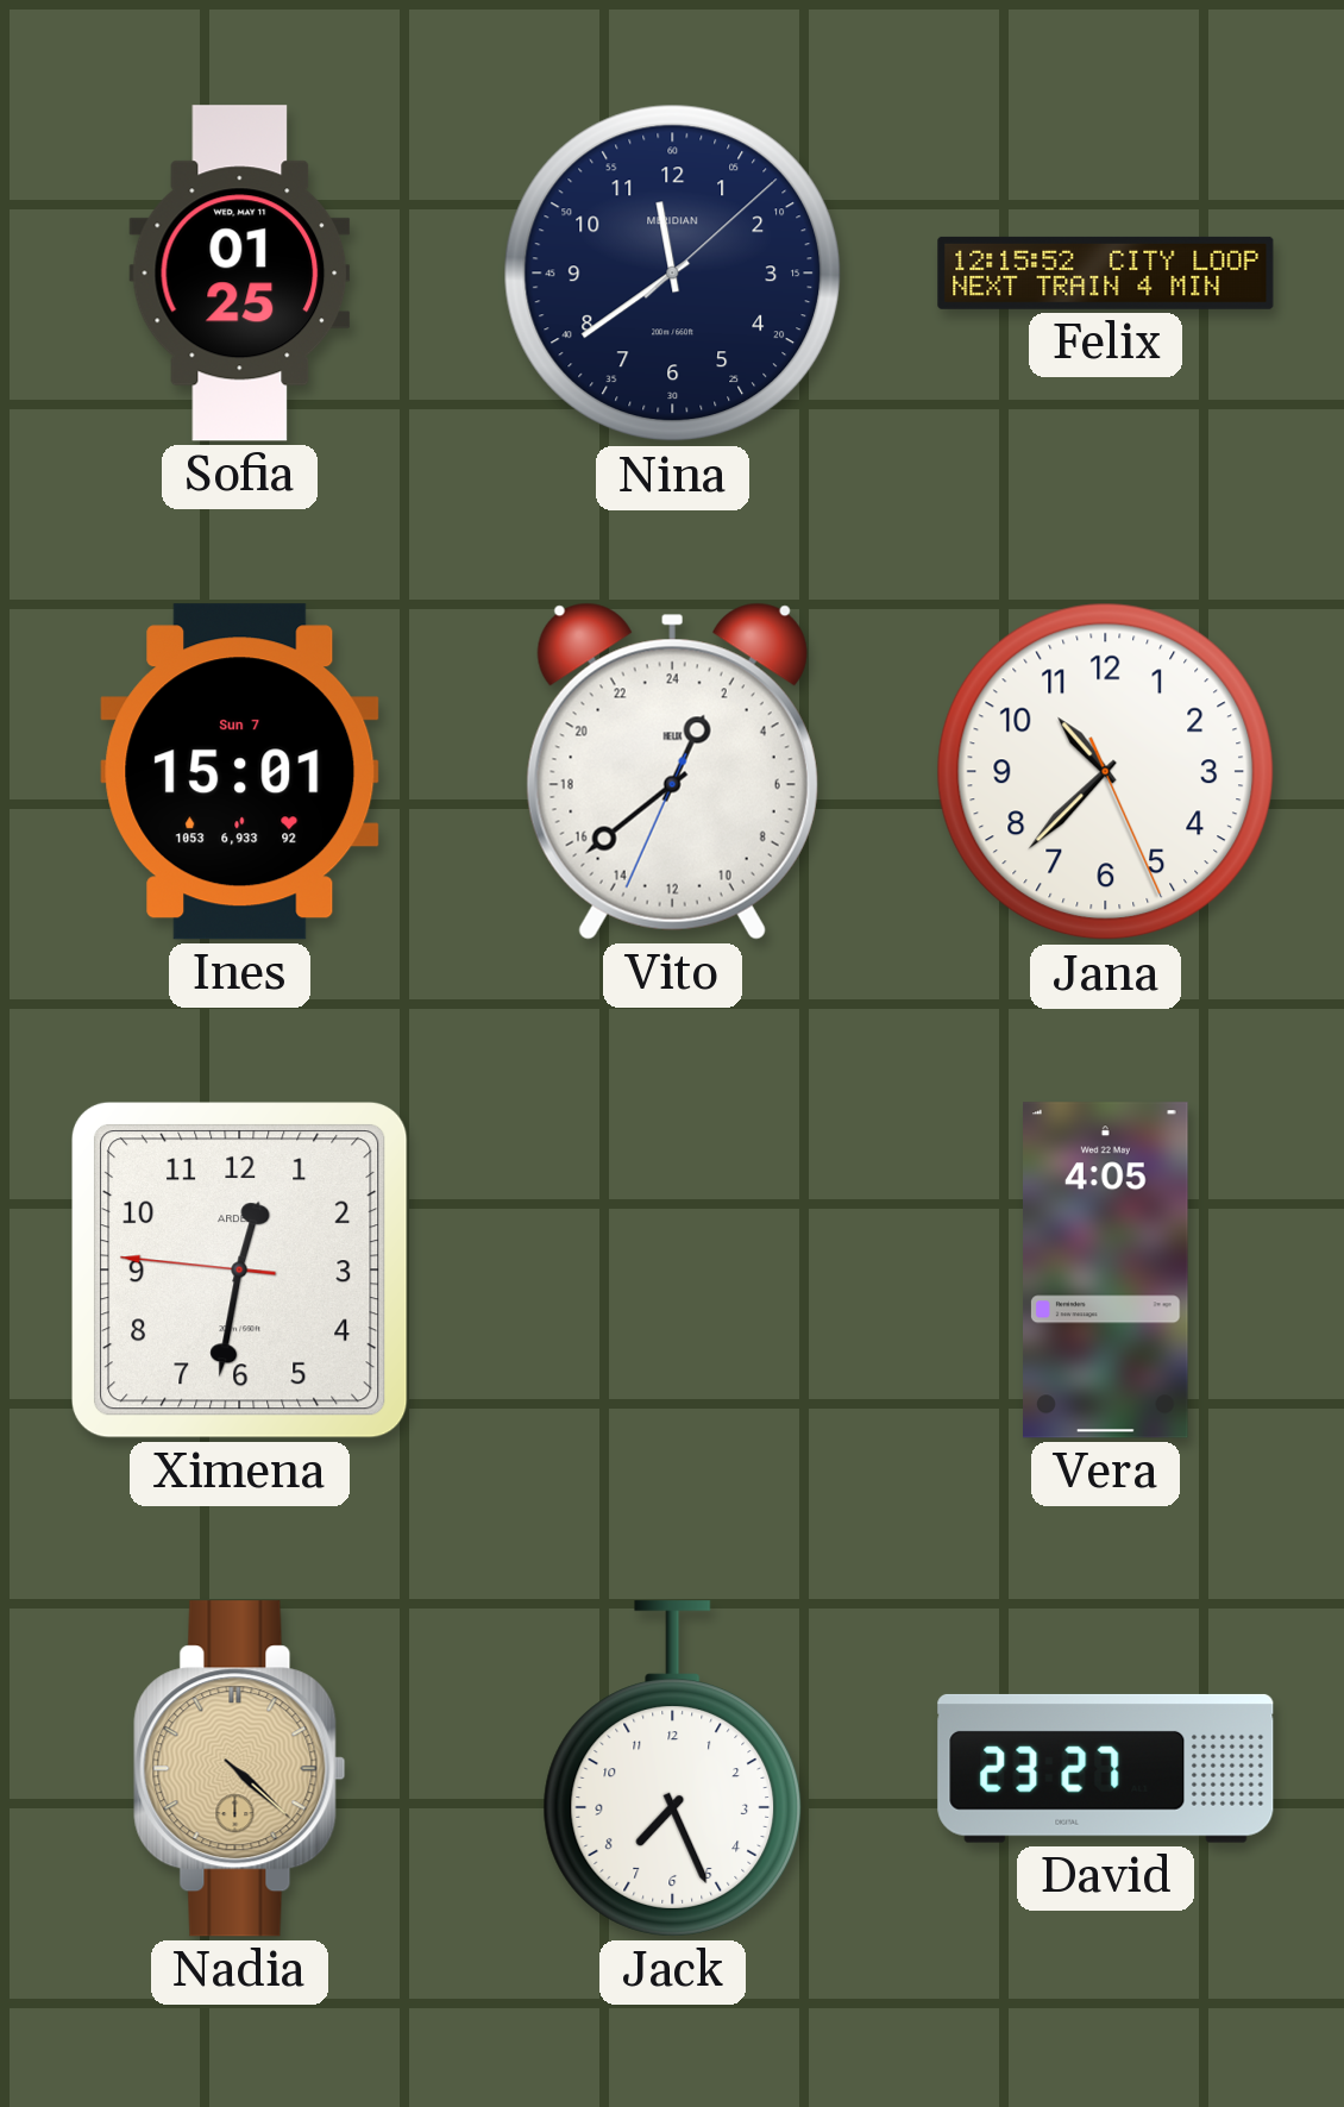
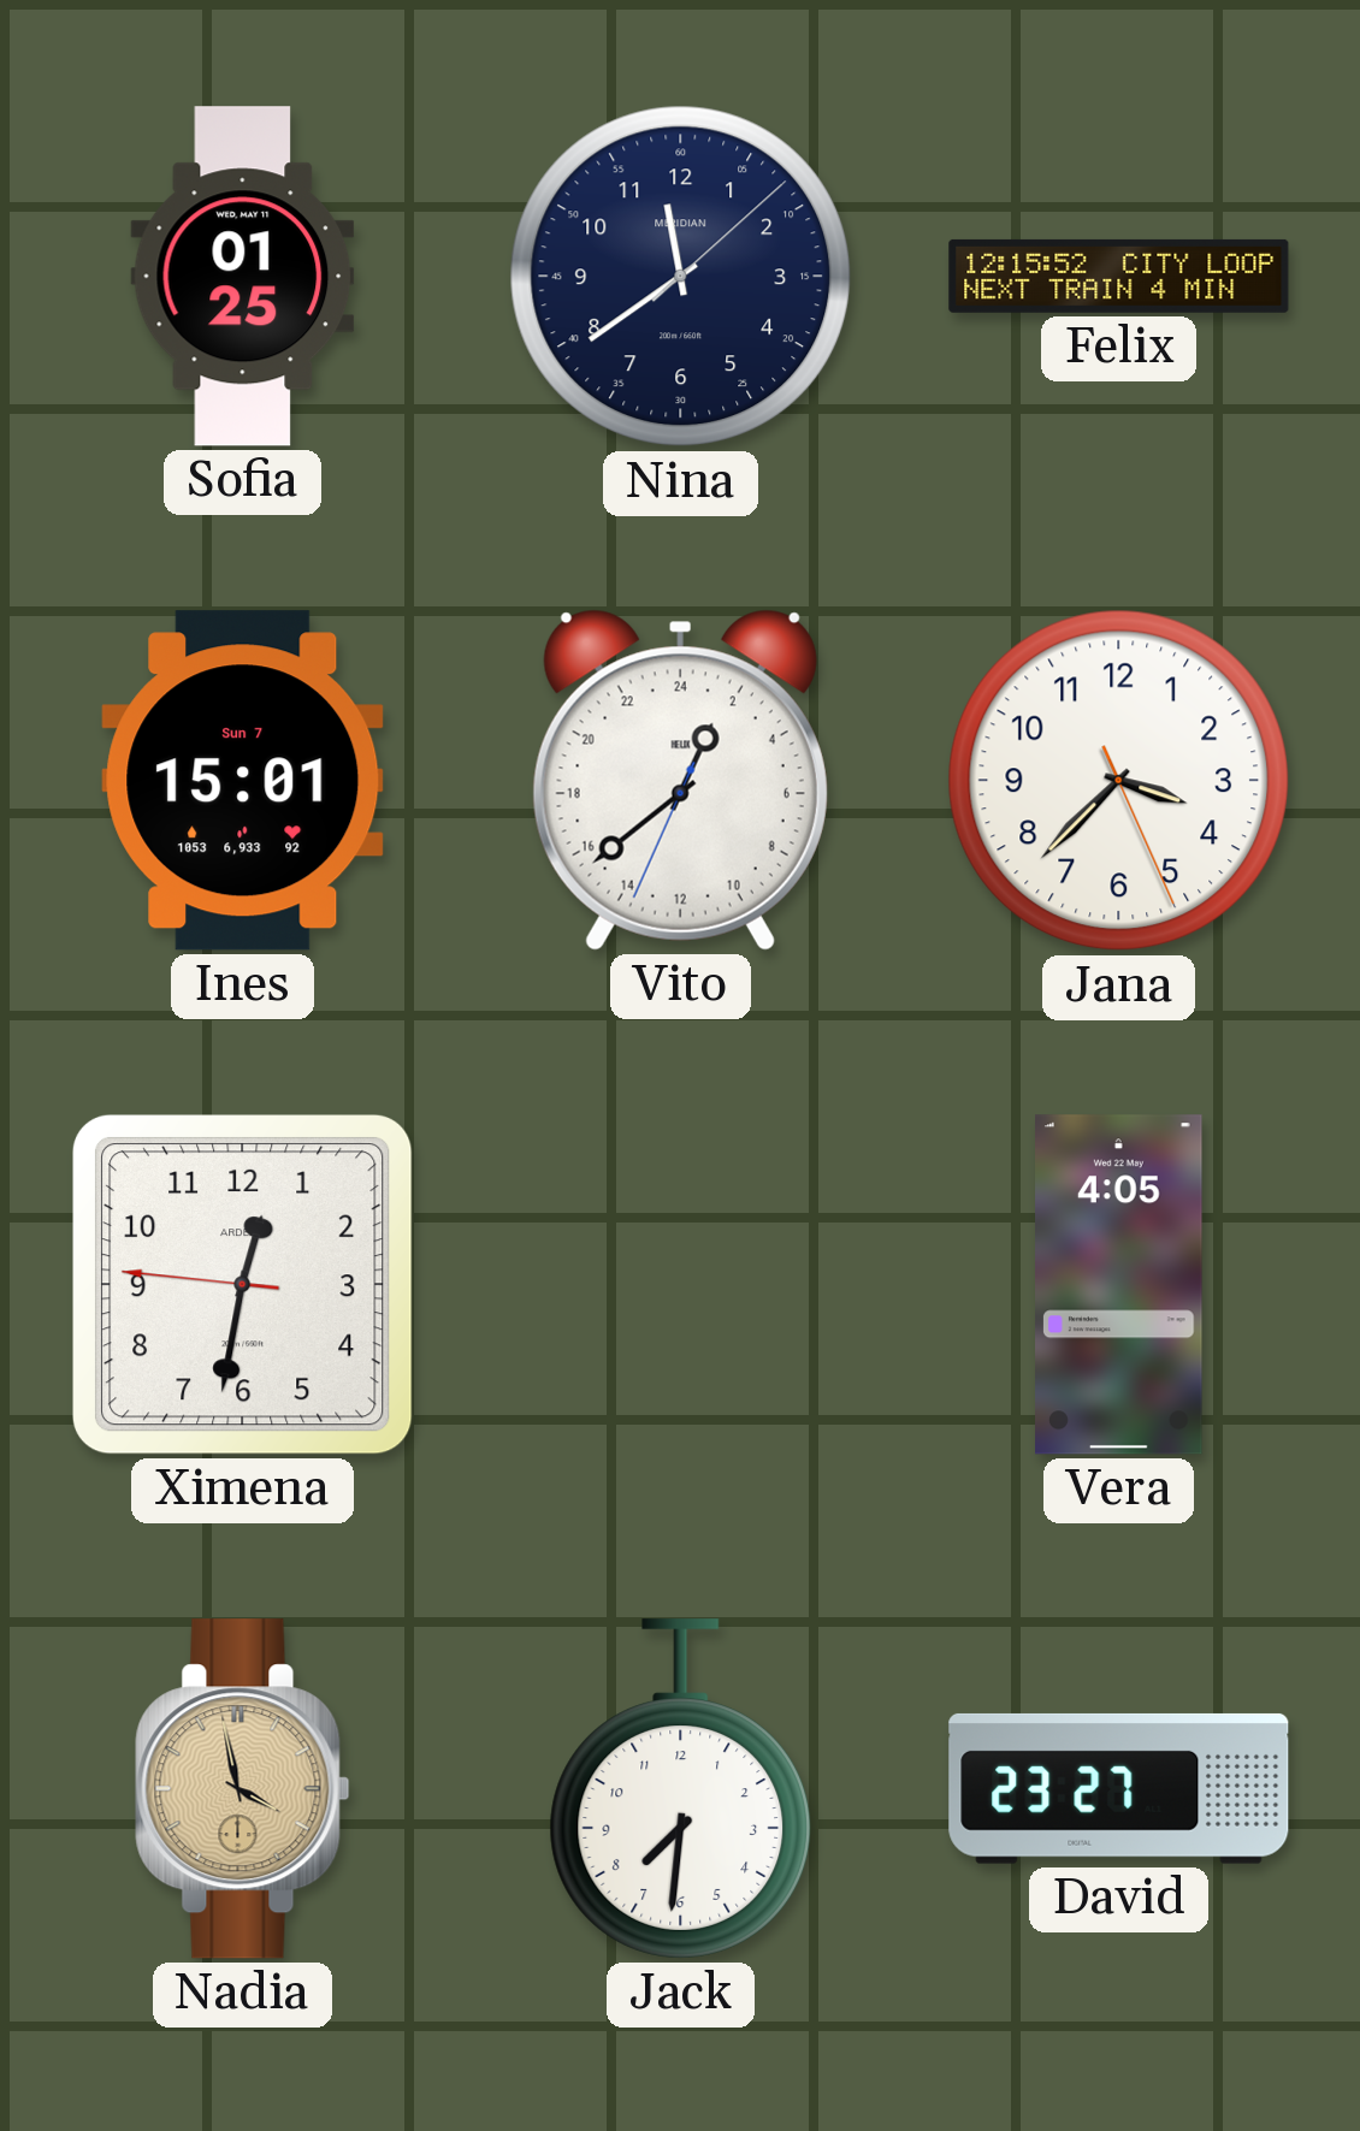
Jana: 10:37 -> 3:37 (1119, 781)
Nadia: 4:22 -> 3:58 (243, 1789)
Jack: 7:26 -> 7:31 (681, 1789)
